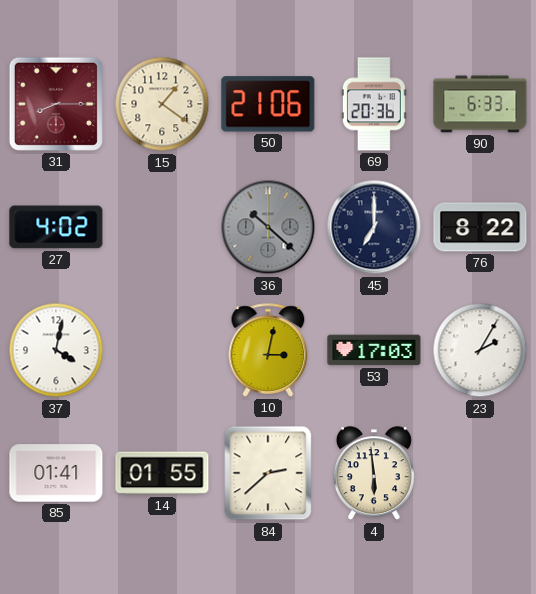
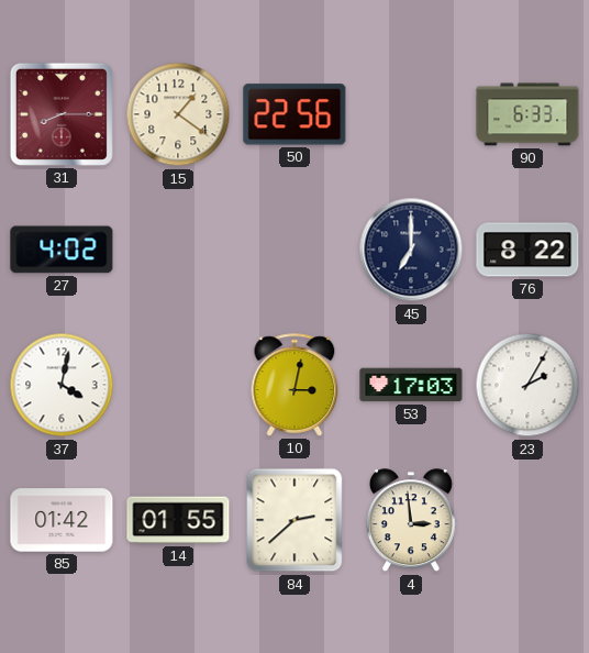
50: 21:06 -> 22:56 (294, 114)
69: 20:36 -> none (374, 104)
36: 10:22 -> none (268, 227)
85: 01:41 -> 01:42 (62, 520)
4: 5:59 -> 2:59 (411, 521)
